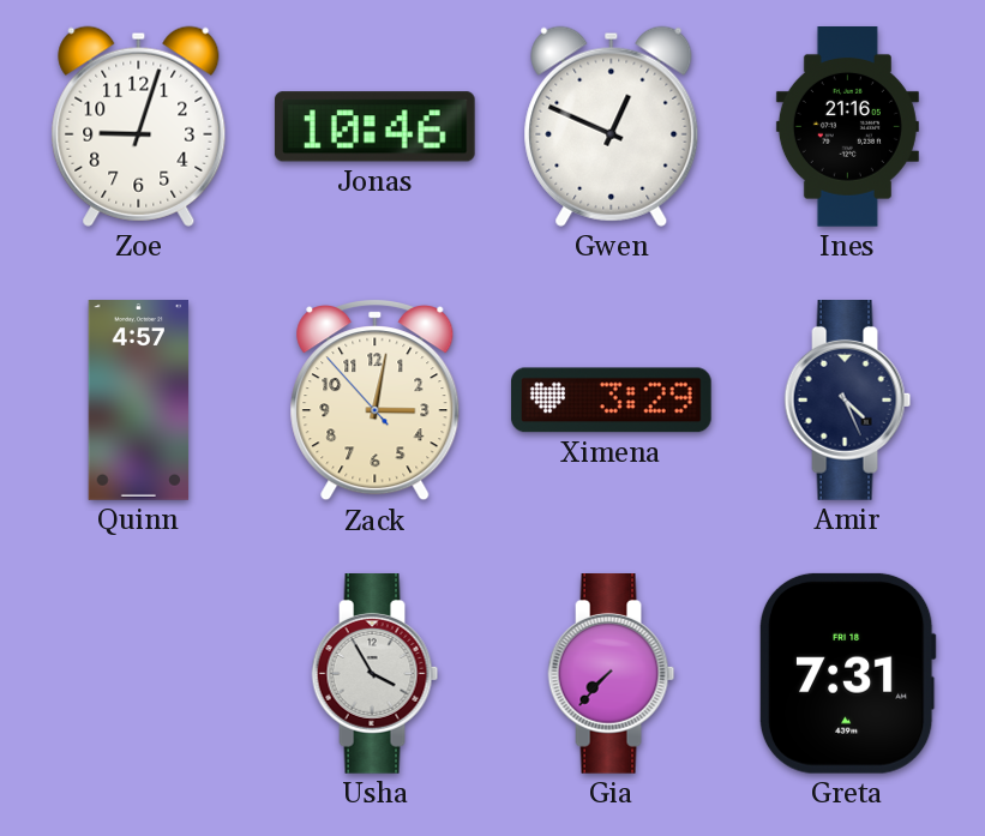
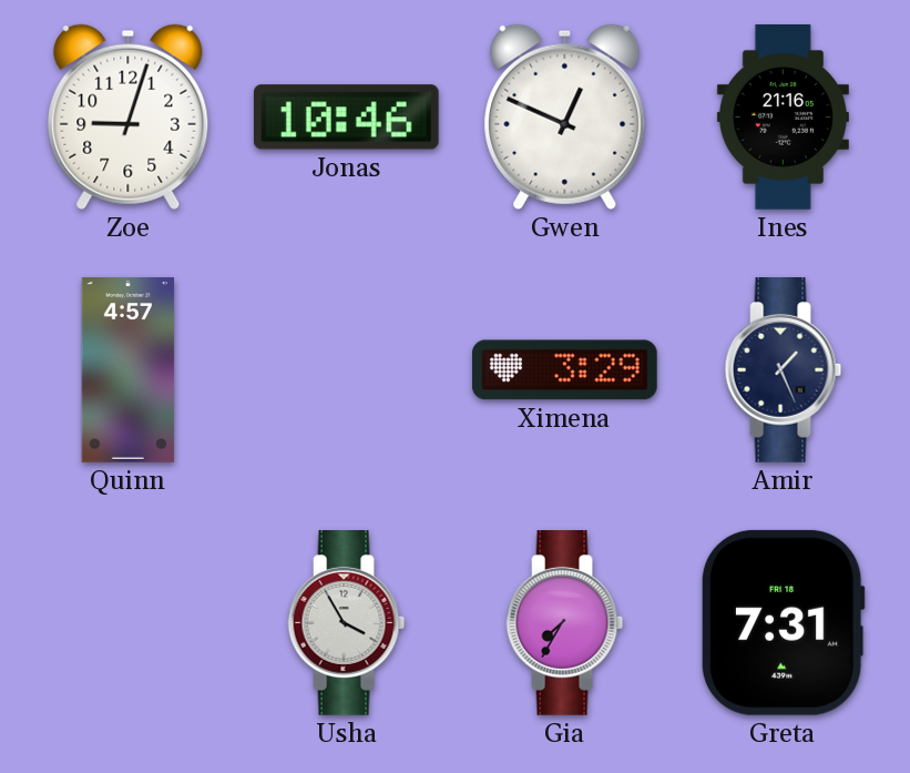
Zack: 3:01 -> none (376, 401)
Amir: 4:26 -> 1:26 (784, 370)
Gia: 7:37 -> 7:35 (565, 623)
